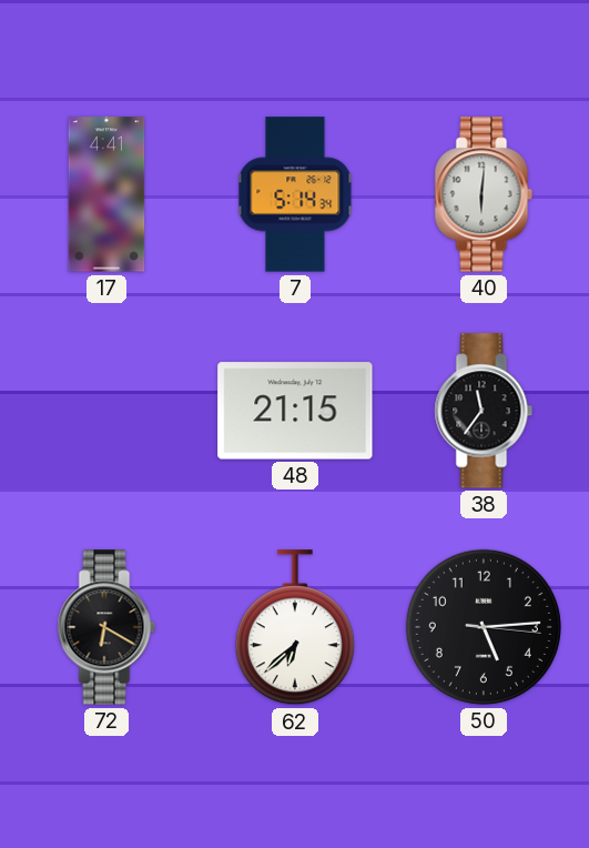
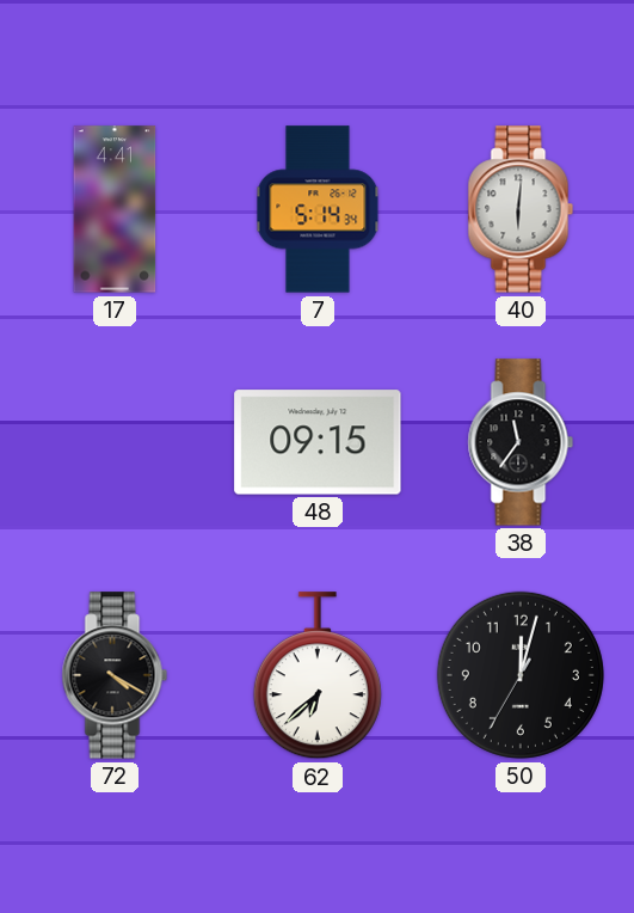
48: 21:15 -> 09:15 (318, 442)
72: 6:20 -> 4:20 (115, 675)
50: 5:14 -> 12:02 (521, 675)
